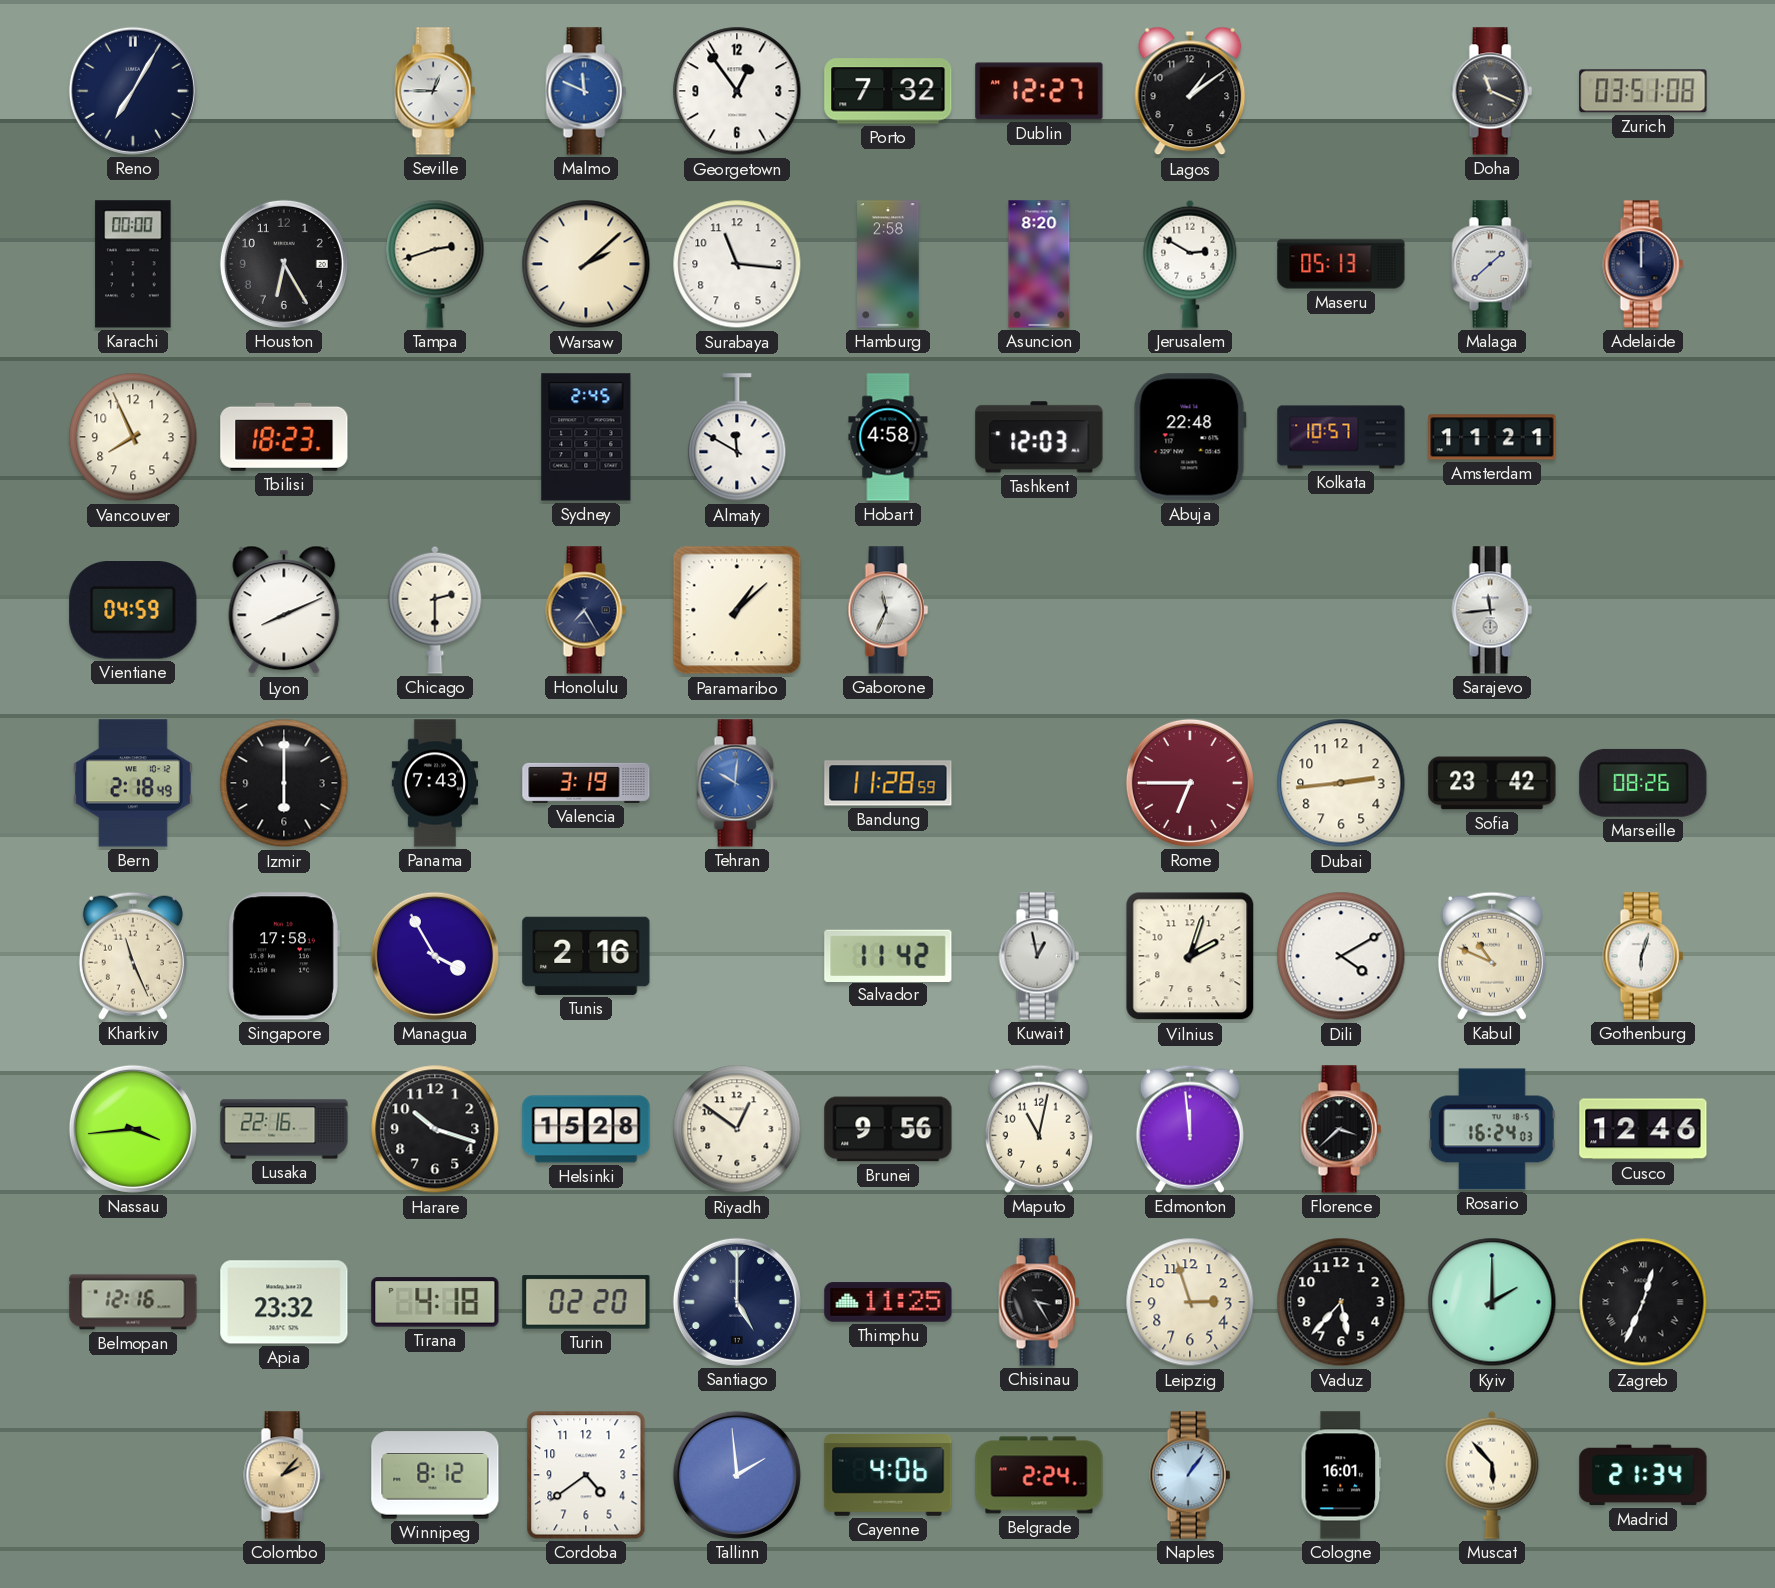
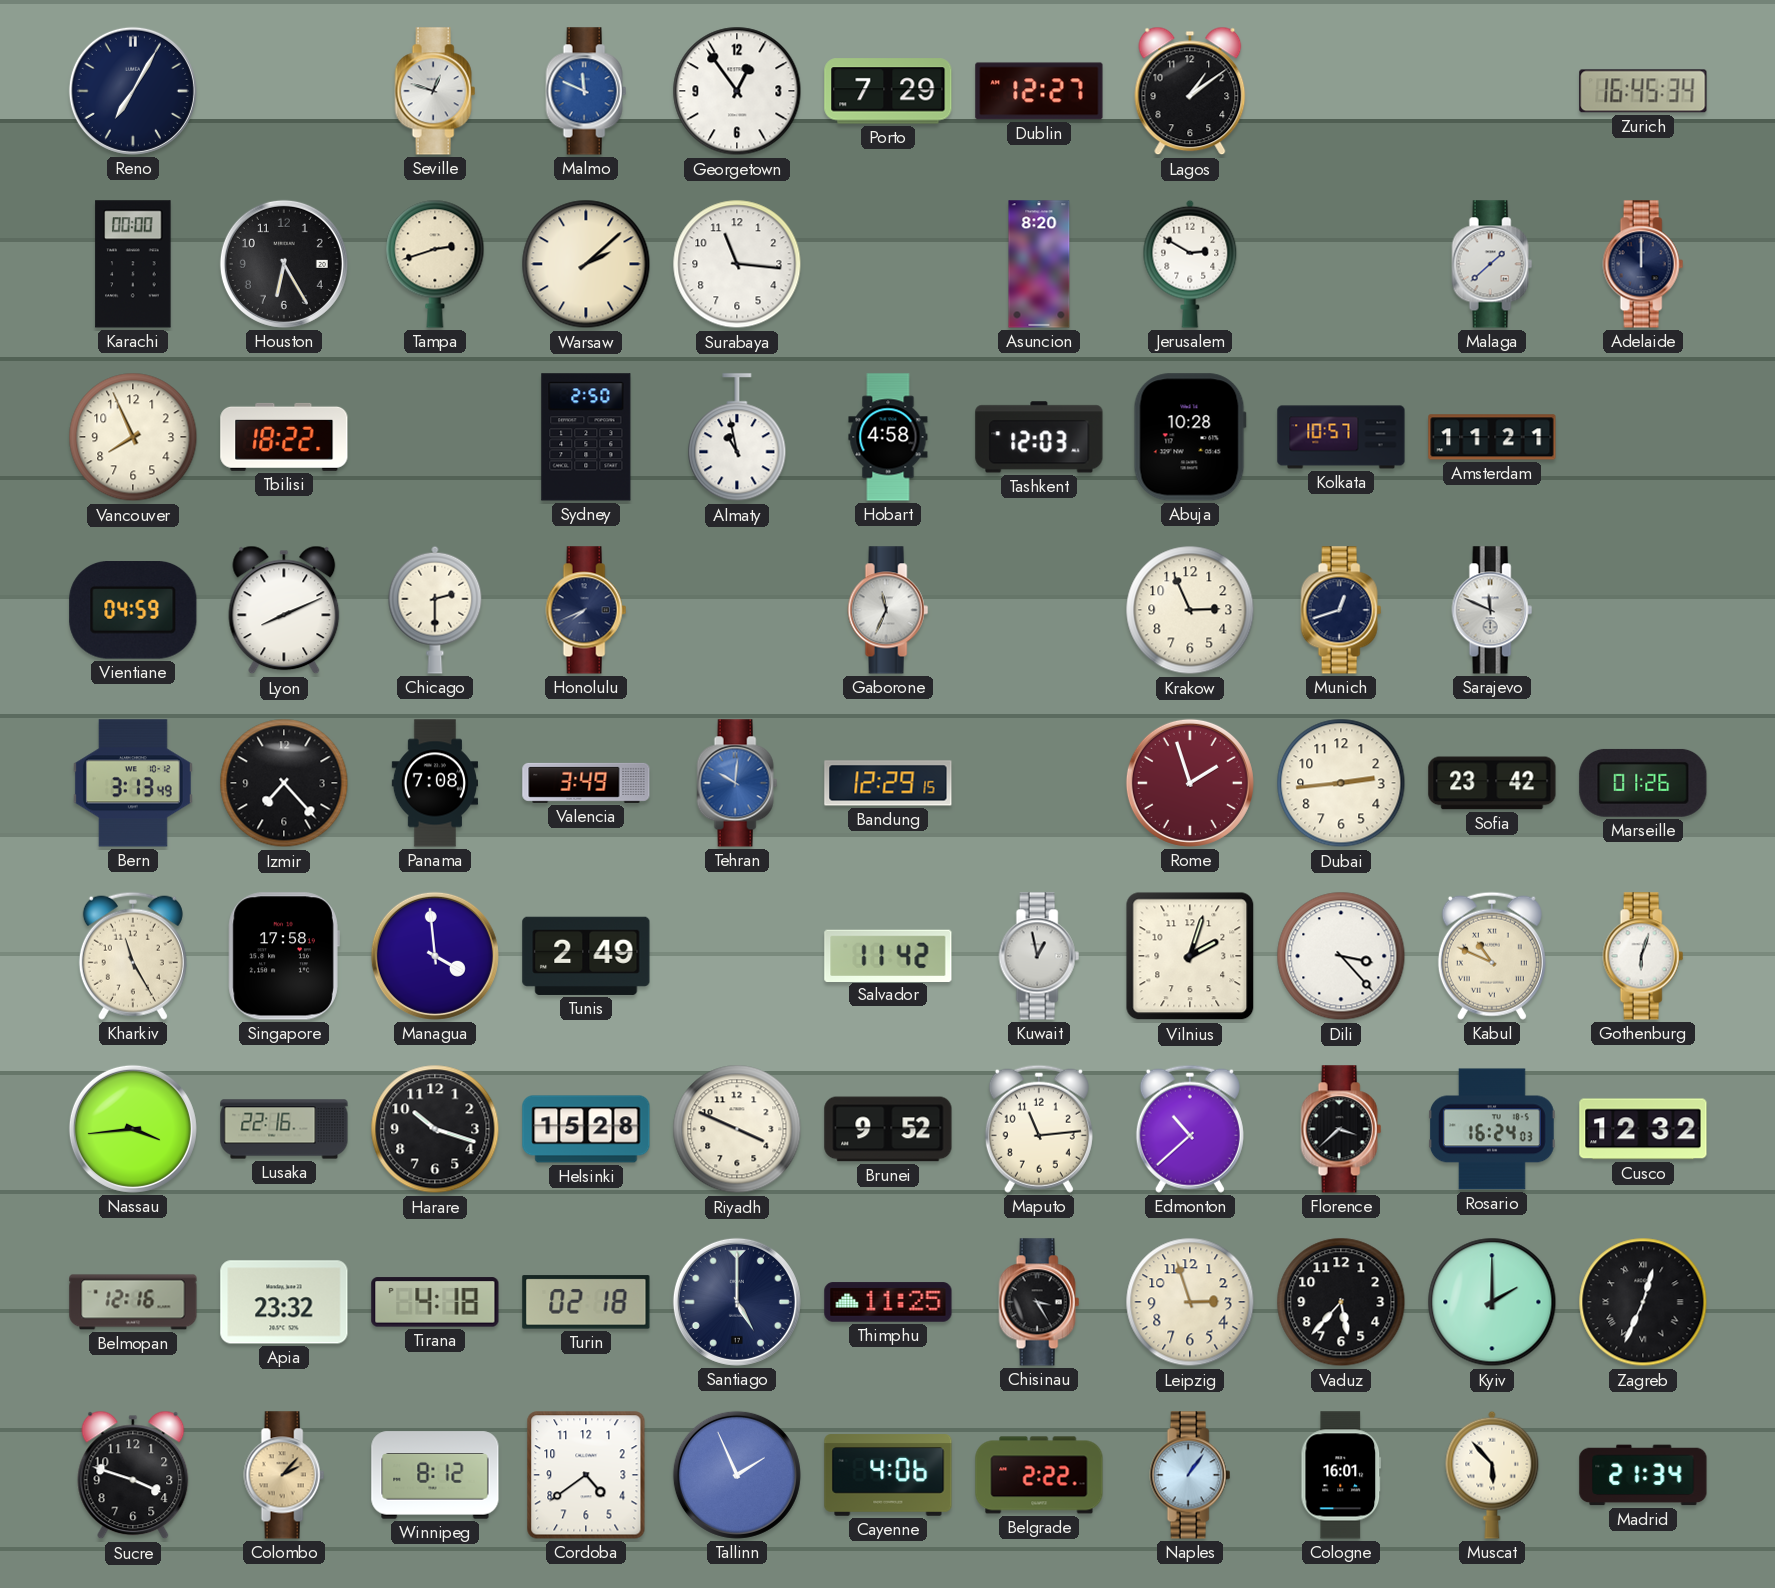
Seville: 12:45 -> 12:48 (435, 91)
Porto: 7:32 -> 7:29 (888, 91)
Doha: 11:19 -> none (1492, 91)
Zurich: 03:51 -> 16:45 (1643, 91)
Hamburg: 2:58 -> none (888, 264)
Maseru: 05:13 -> none (1341, 264)
Tbilisi: 18:23 -> 18:22 (284, 437)
Sydney: 2:45 -> 2:50 (586, 437)
Almaty: 11:50 -> 10:58 (737, 438)
Abuja: 22:48 -> 10:28 (1190, 437)
Honolulu: 7:25 -> 7:41 (586, 610)
Paramaribo: 1:08 -> none (737, 610)
Krakow: none -> 2:56 (1190, 610)
Munich: none -> 12:42 (1341, 610)
Sarajevo: 11:44 -> 11:49 (1492, 610)
Bern: 2:18 -> 3:13 (133, 783)
Izmir: 6:00 -> 7:23 (284, 783)
Panama: 7:43 -> 7:08 (434, 783)
Valencia: 3:19 -> 3:49 (586, 783)
Bandung: 11:28 -> 12:29 (888, 783)
Rome: 6:45 -> 1:57 (1190, 783)
Marseille: 08:26 -> 01:26 (1643, 783)
Kharkiv: 11:26 -> 11:25 (133, 956)
Managua: 3:55 -> 3:59 (435, 956)
Tunis: 2:16 -> 2:49 (586, 956)
Dili: 4:10 -> 3:23 (1341, 956)
Riyadh: 12:51 -> 3:49 (737, 1129)
Brunei: 9:56 -> 9:52 (888, 1129)
Maputo: 11:02 -> 11:14 (1039, 1129)
Edmonton: 11:59 -> 10:38 (1190, 1129)
Cusco: 12:46 -> 12:32 (1643, 1129)
Turin: 02:20 -> 02:18 (586, 1302)
Sucre: none -> 3:48 (133, 1475)
Tallinn: 1:59 -> 1:56 (737, 1475)
Belgrade: 2:24 -> 2:22 (1039, 1475)
